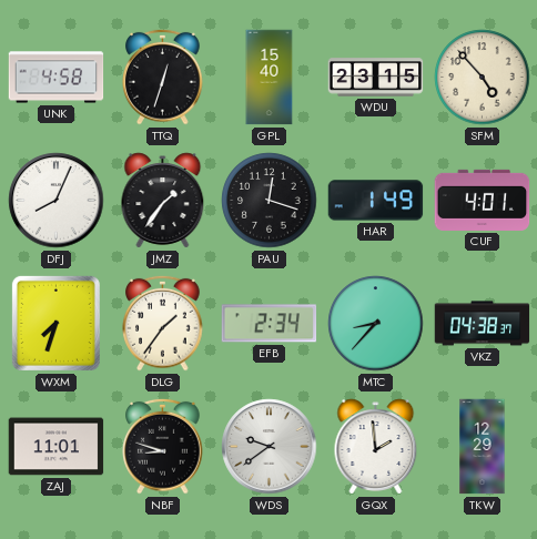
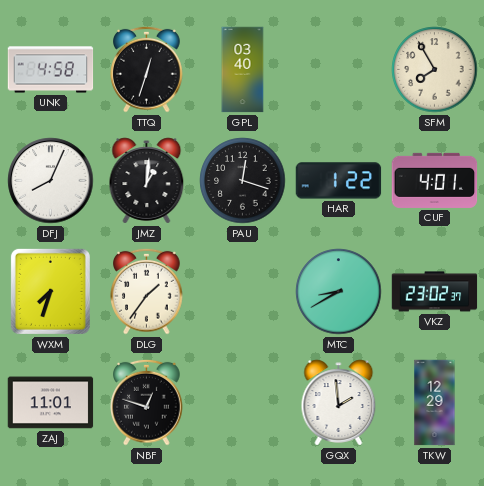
GPL: 15:40 -> 03:40 (243, 70)
WDU: 23:15 -> none (376, 78)
SFM: 4:53 -> 7:55 (435, 70)
JMZ: 1:36 -> 1:01 (147, 181)
HAR: 1:49 -> 1:22 (339, 181)
EFB: 2:34 -> none (270, 324)
MTC: 8:37 -> 8:40 (339, 292)
VKZ: 04:38 -> 23:02 (435, 292)
NBF: 8:48 -> 12:48 (147, 402)
WDS: 9:39 -> none (270, 447)
